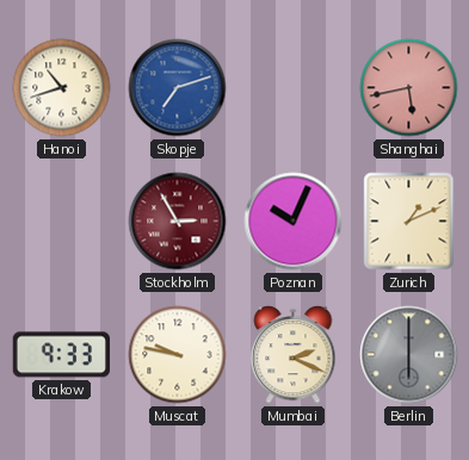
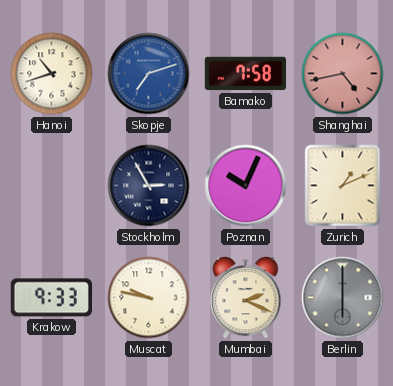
Bamako: none -> 7:58 (246, 74)
Shanghai: 5:43 -> 4:43 (343, 74)
Stockholm dial: burgundy -> navy (149, 186)
